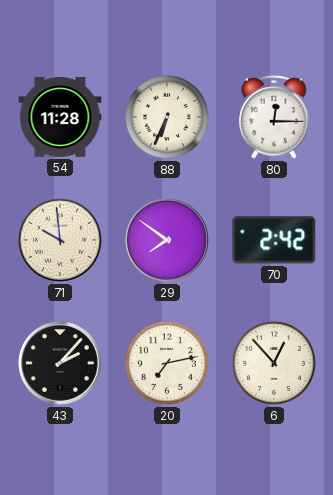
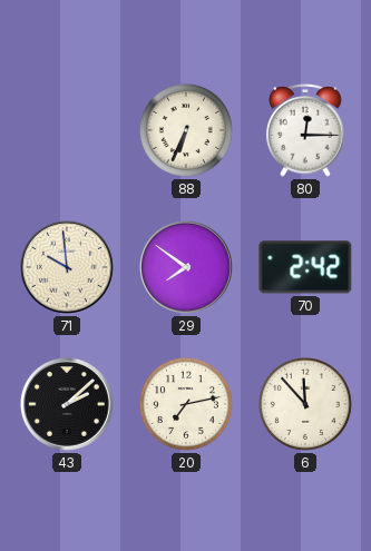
54: 11:28 -> none (60, 117)
43: 2:07 -> 2:08 (67, 404)
6: 12:53 -> 11:53 (305, 404)
